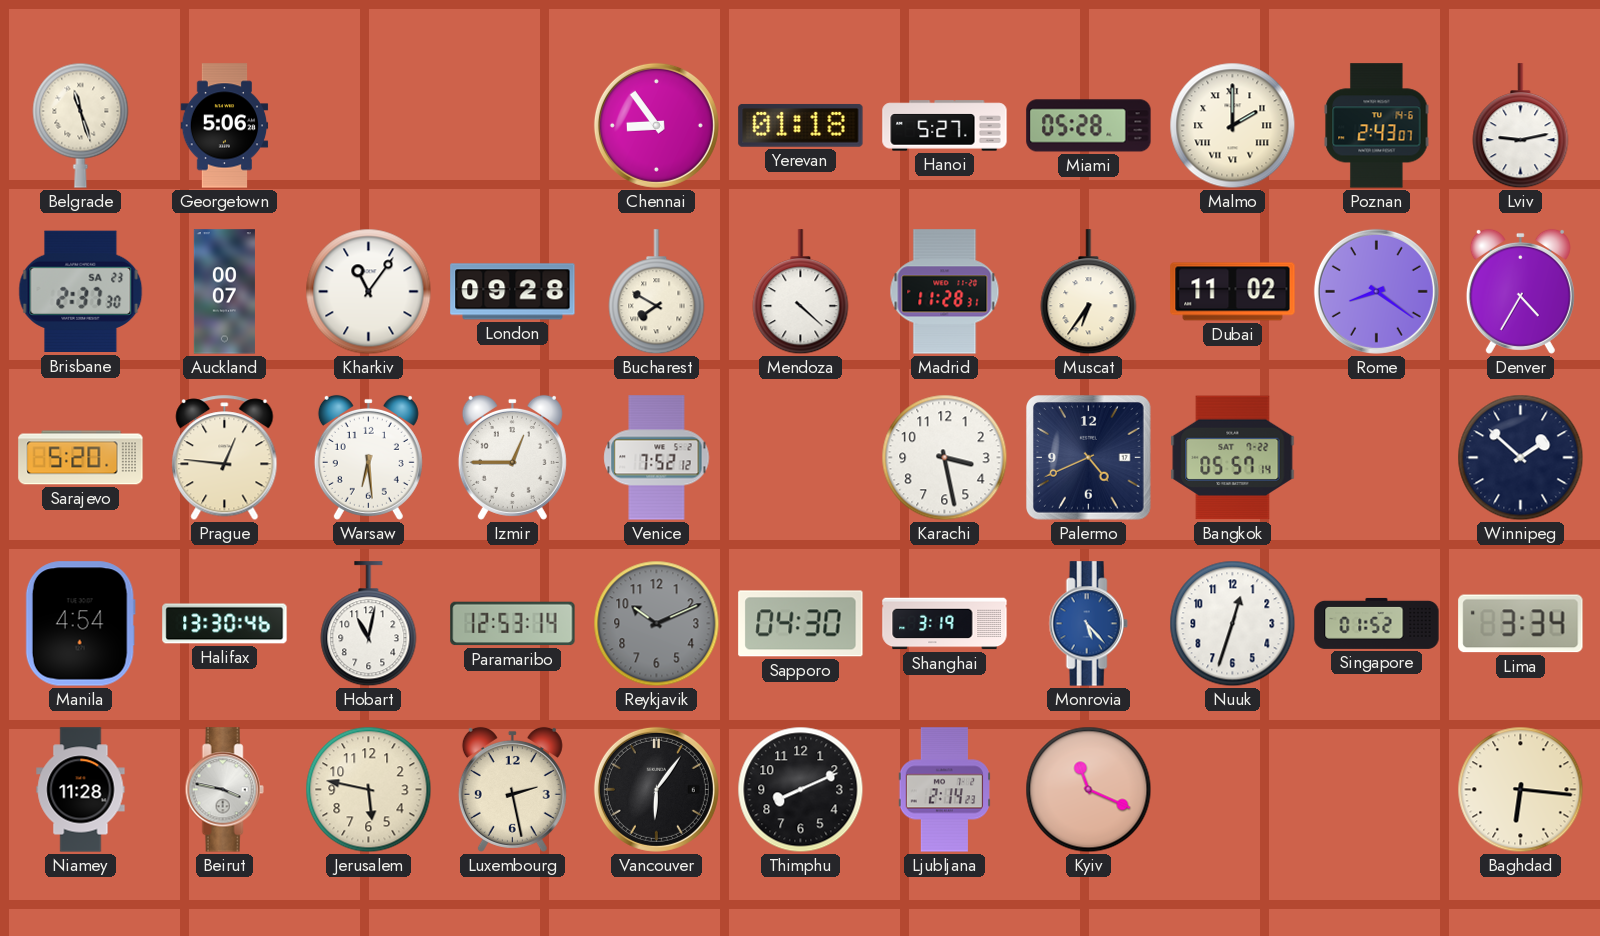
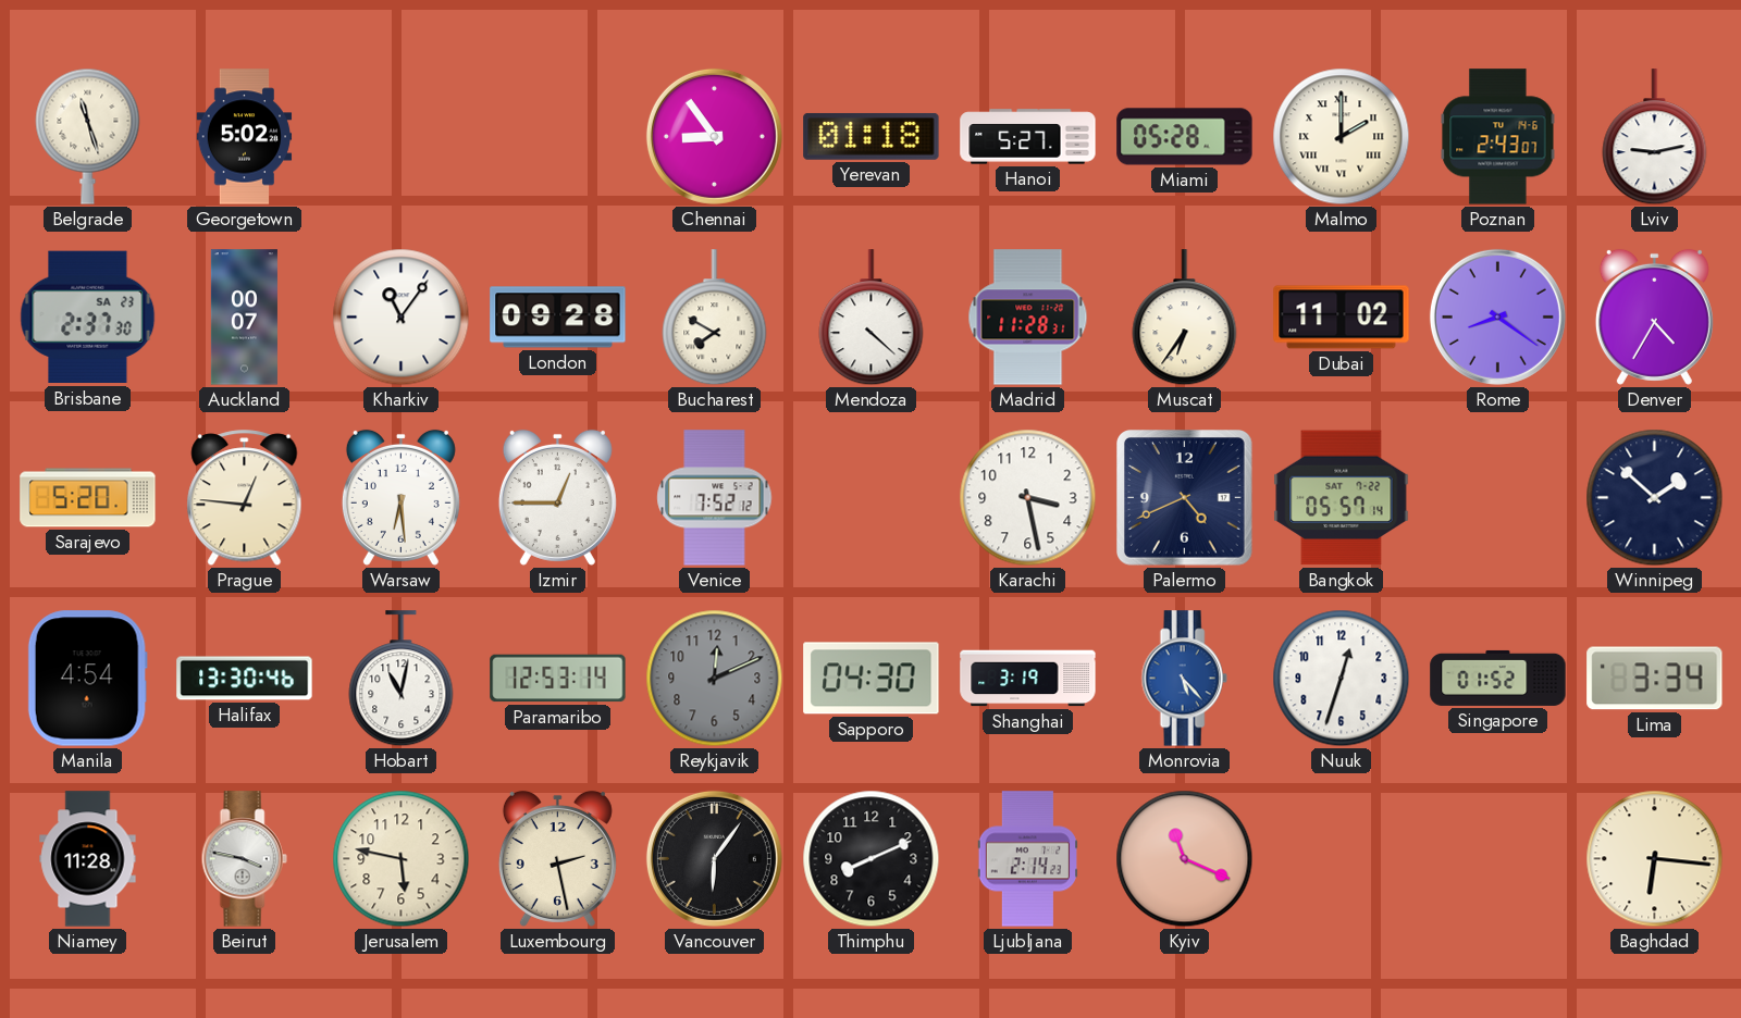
Georgetown: 5:06 -> 5:02 (245, 137)
Reykjavik: 10:11 -> 12:11 (715, 679)
